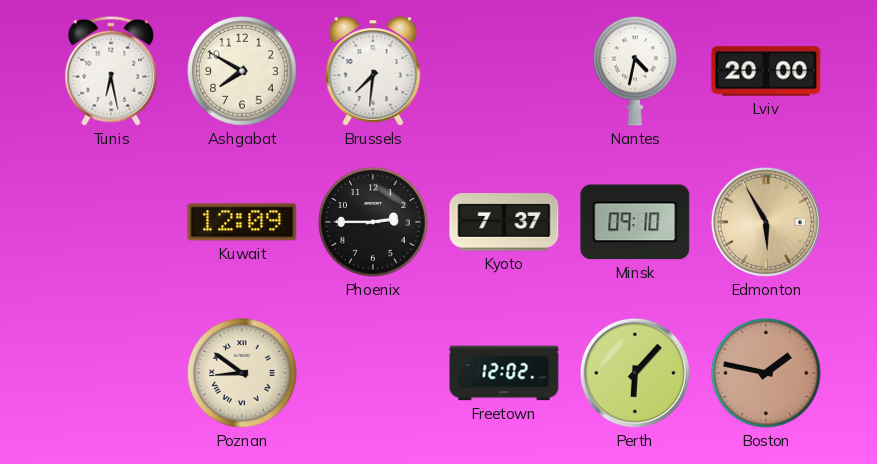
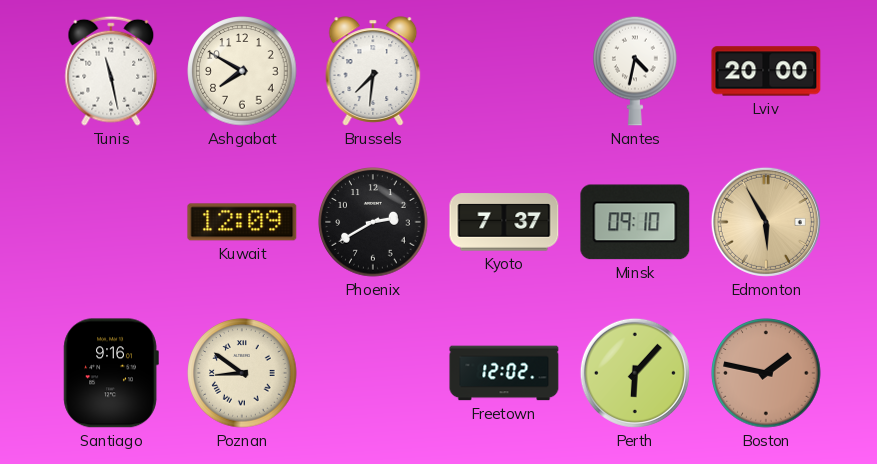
Tunis: 6:28 -> 11:28 (111, 71)
Phoenix: 2:45 -> 2:40 (373, 222)
Santiago: none -> 9:16 (111, 373)
